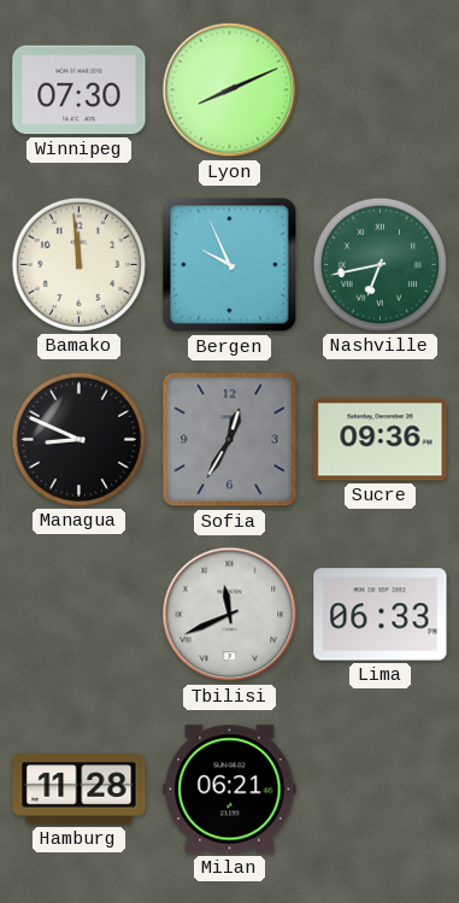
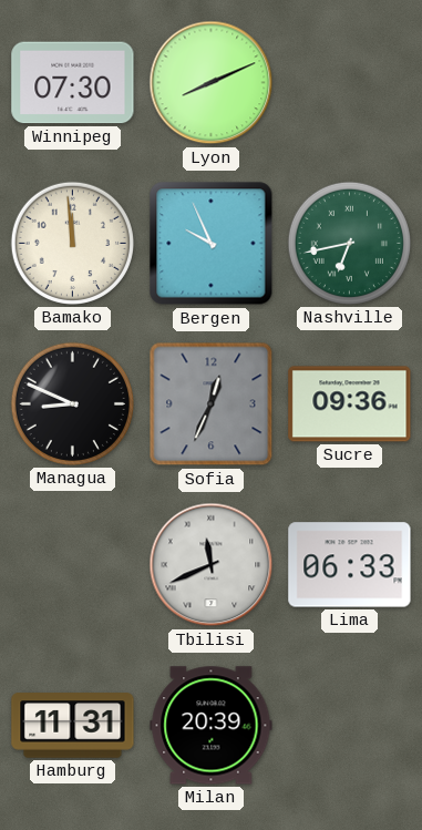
Sofia: 12:35 -> 12:34 (212, 404)
Hamburg: 11:28 -> 11:31 (73, 726)
Milan: 06:21 -> 20:39 (212, 726)
